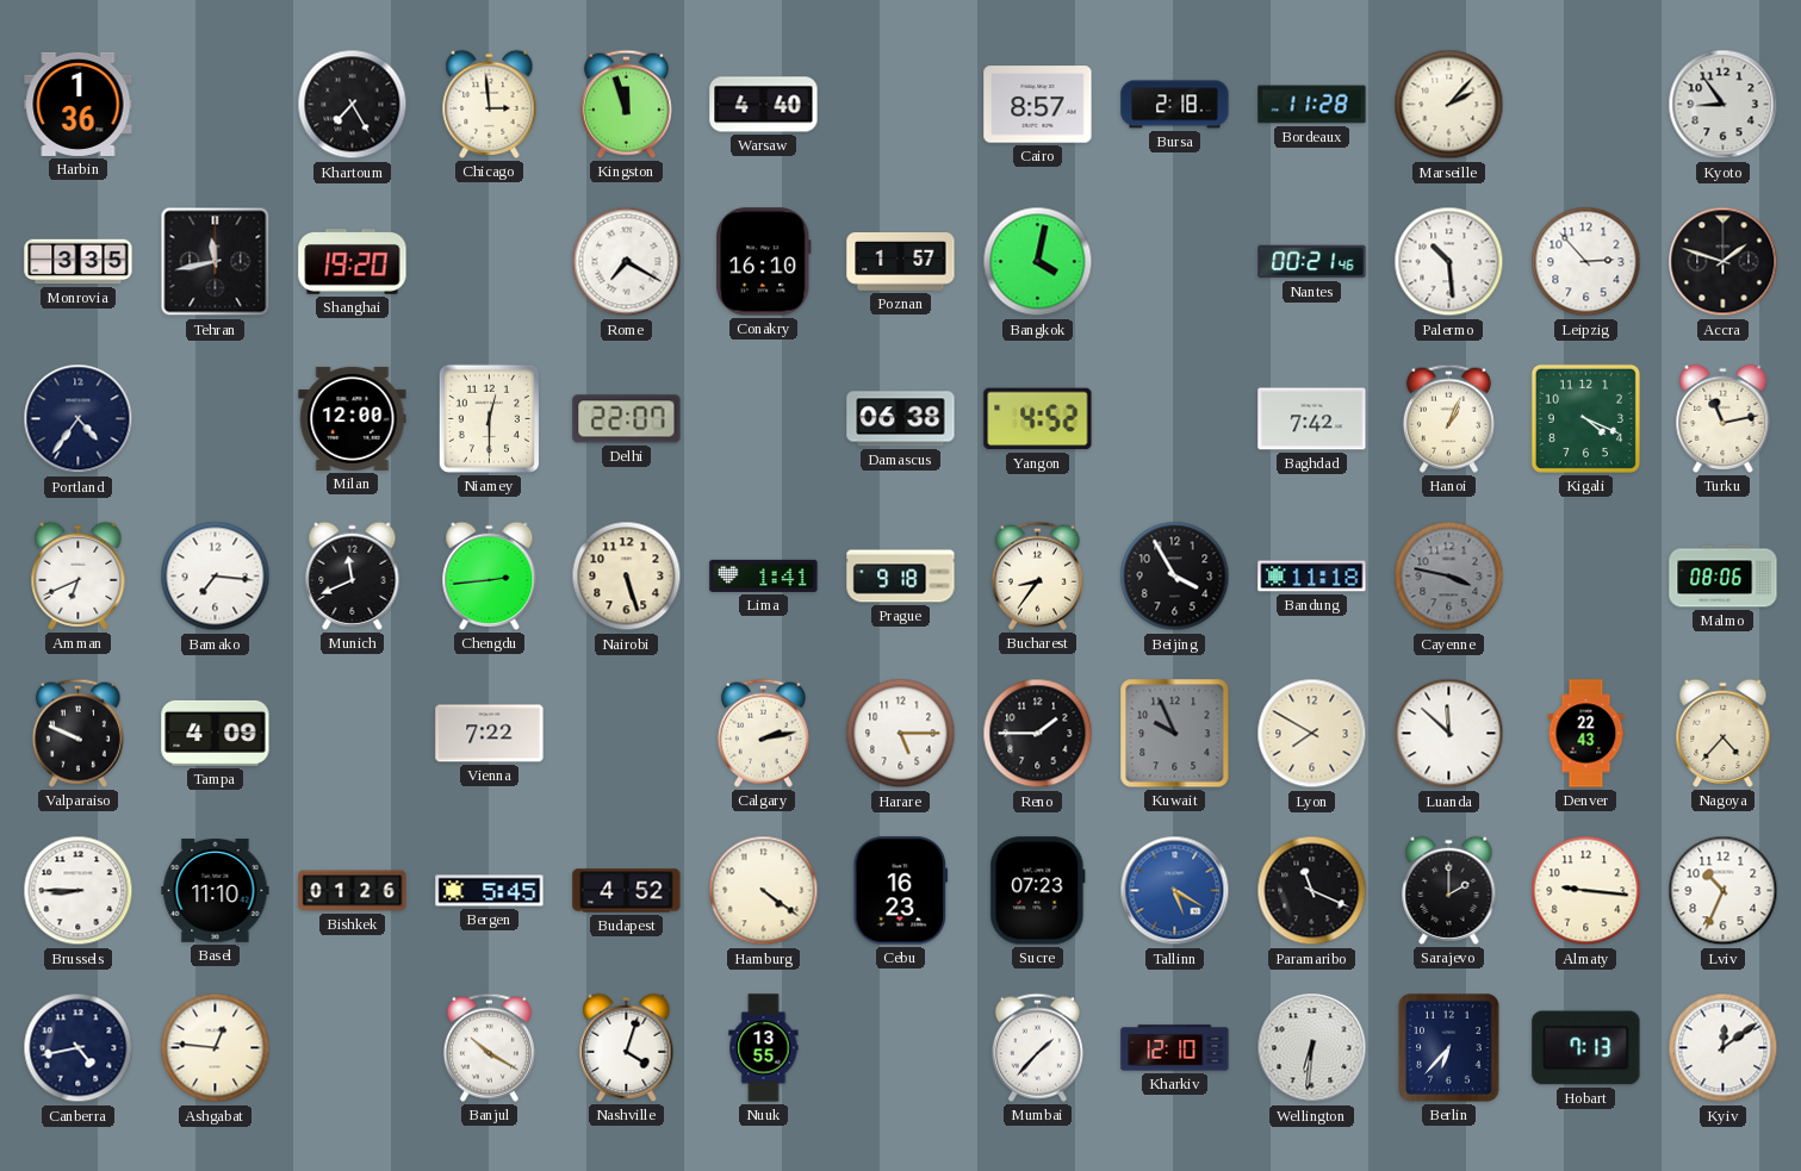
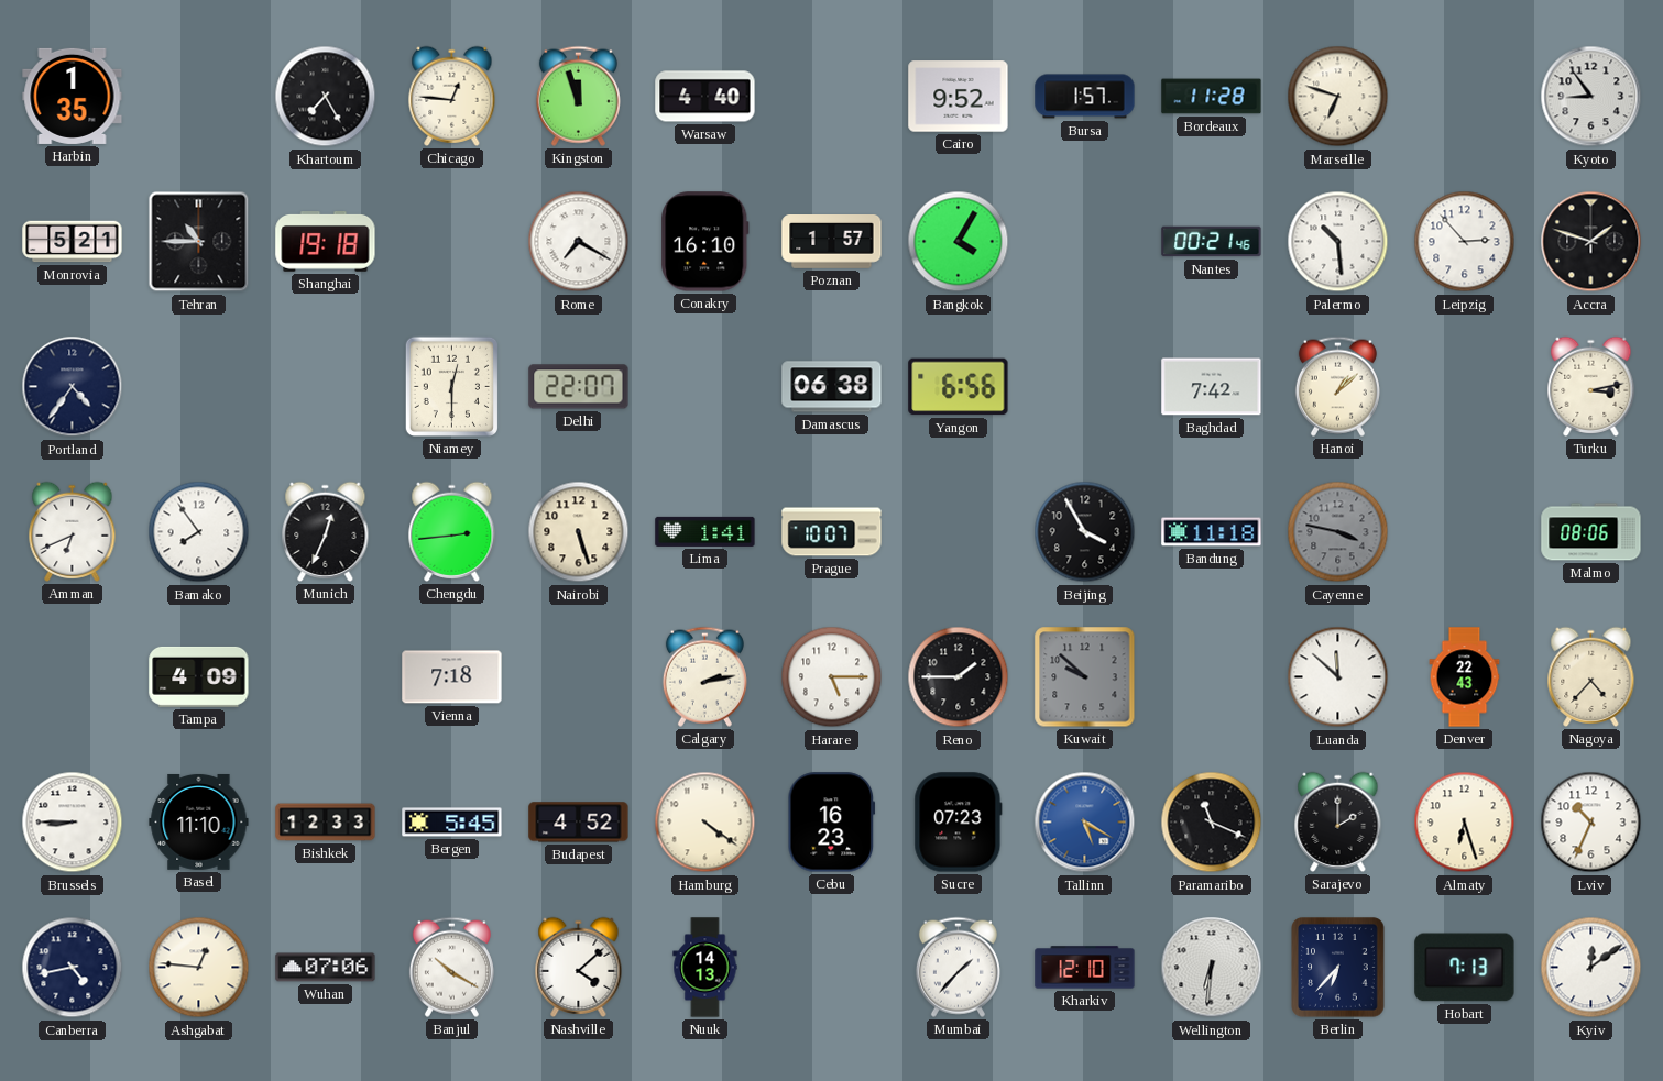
Harbin: 1:36 -> 1:35 (73, 96)
Chicago: 2:59 -> 12:46 (452, 96)
Cairo: 8:57 -> 9:52 (959, 97)
Bursa: 2:18 -> 1:57 (1085, 97)
Marseille: 2:07 -> 6:48 (1338, 97)
Monrovia: 3:35 -> 5:21 (73, 242)
Tehran: 11:43 -> 10:45 (199, 242)
Shanghai: 19:20 -> 19:18 (326, 242)
Bangkok: 4:02 -> 4:05 (959, 242)
Milan: 12:00 -> none (353, 418)
Yangon: 4:52 -> 6:56 (959, 387)
Hanoi: 1:04 -> 1:08 (1337, 386)
Kigali: 4:19 -> none (1585, 418)
Turku: 11:13 -> 3:13 (1591, 386)
Bamako: 7:16 -> 7:54 (199, 532)
Munich: 11:41 -> 12:34 (326, 531)
Prague: 9:18 -> 10:07 (832, 532)
Bucharest: 8:36 -> none (1037, 575)
Valparaiso: 9:49 -> none (77, 733)
Vienna: 7:22 -> 7:18 (452, 677)
Kuwait: 9:56 -> 9:52 (1085, 677)
Lyon: 7:50 -> none (1312, 734)
Bishkek: 01:26 -> 12:33 (326, 823)
Almaty: 9:16 -> 6:27 (1465, 823)
Wuhan: none -> 07:06 (326, 968)
Nashville: 4:03 -> 4:08 (579, 967)
Nuuk: 13:55 -> 14:13 (705, 968)
